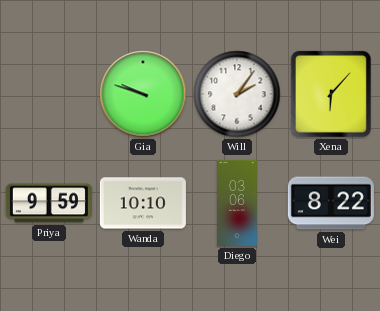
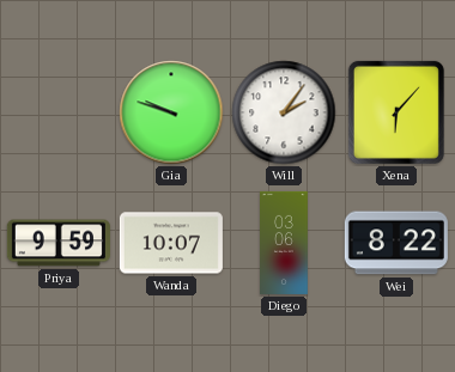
Wanda: 10:10 -> 10:07 (171, 243)
